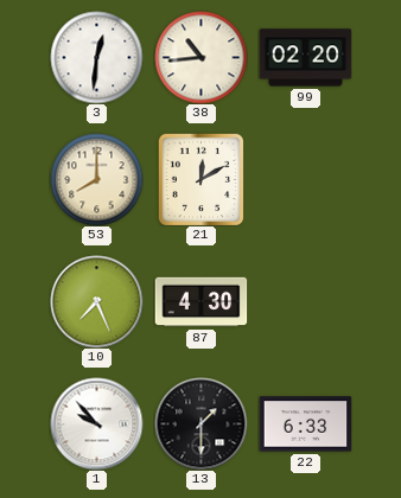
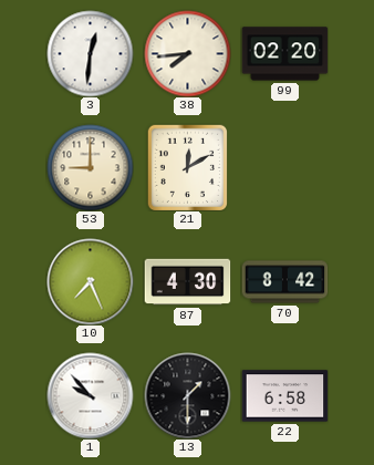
38: 10:44 -> 7:44 (187, 53)
53: 8:00 -> 9:00 (90, 167)
70: none -> 8:42 (284, 282)
22: 6:33 -> 6:58 (284, 396)
